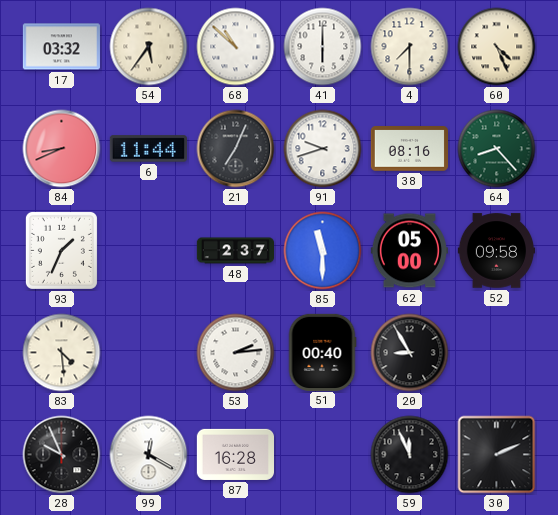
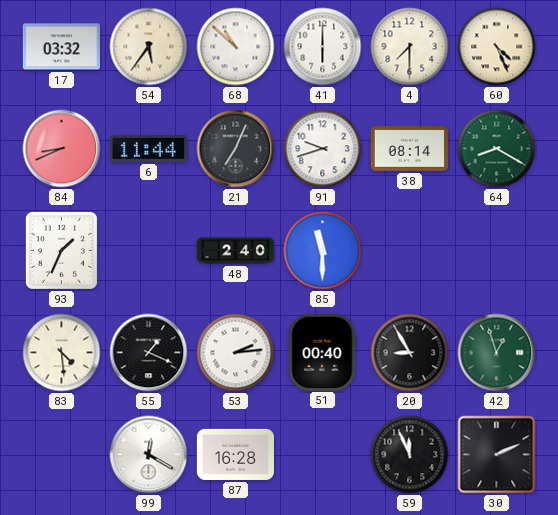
38: 08:16 -> 08:14 (409, 149)
64: 8:23 -> 8:20 (497, 149)
48: 2:37 -> 2:40 (235, 251)
62: 05:00 -> none (409, 251)
52: 09:58 -> none (496, 251)
55: none -> 1:19 (149, 353)
42: none -> 12:57 (497, 353)
28: 9:56 -> none (62, 455)
